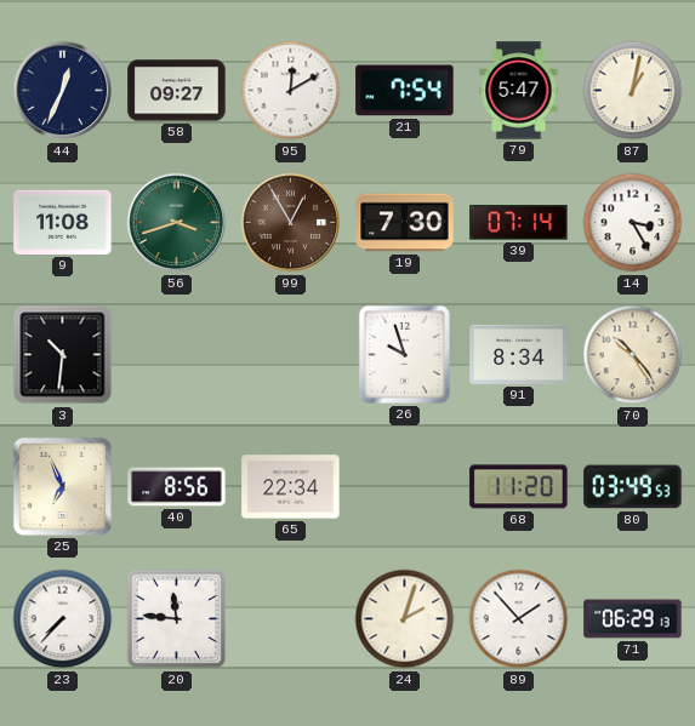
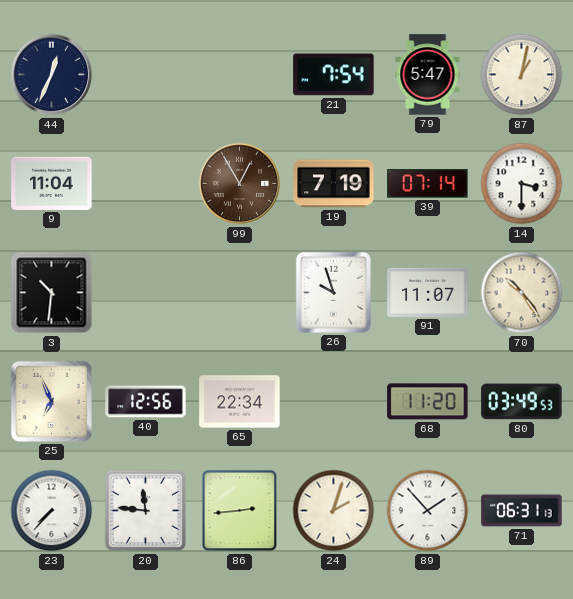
58: 09:27 -> none (177, 91)
95: 12:10 -> none (291, 91)
9: 11:08 -> 11:04 (52, 183)
56: 3:42 -> none (177, 223)
19: 7:30 -> 7:19 (334, 184)
14: 3:25 -> 3:30 (522, 184)
91: 8:34 -> 11:07 (428, 292)
40: 8:56 -> 12:56 (146, 402)
86: none -> 2:44 (240, 511)
71: 06:29 -> 06:31 (522, 511)
